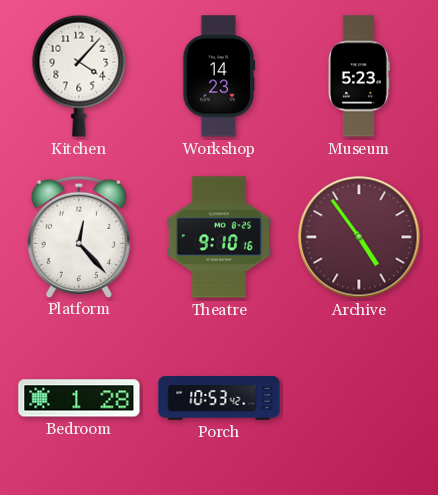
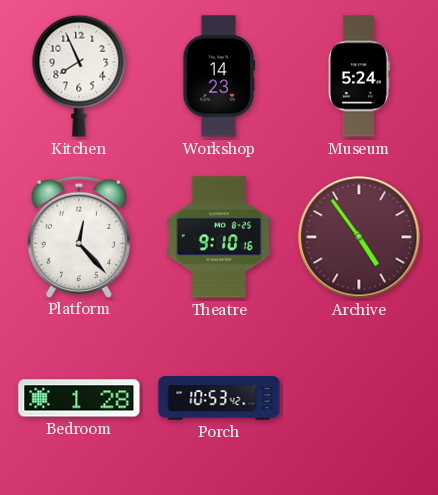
Kitchen: 4:07 -> 7:56 (79, 76)
Museum: 5:23 -> 5:24 (359, 76)
